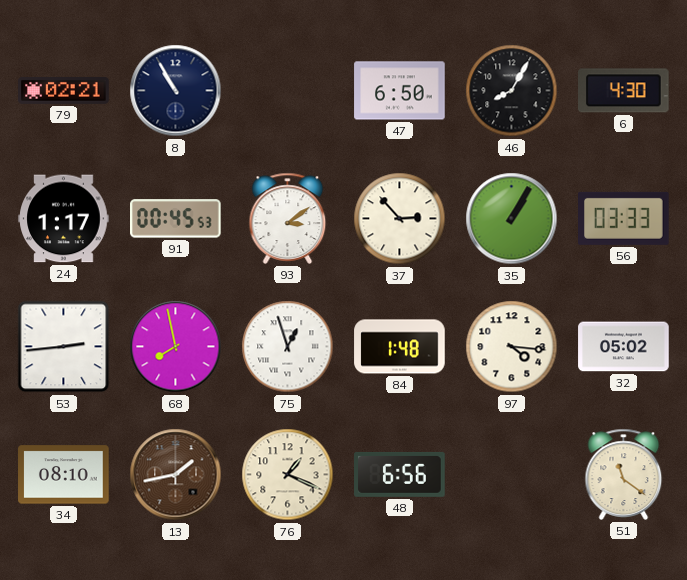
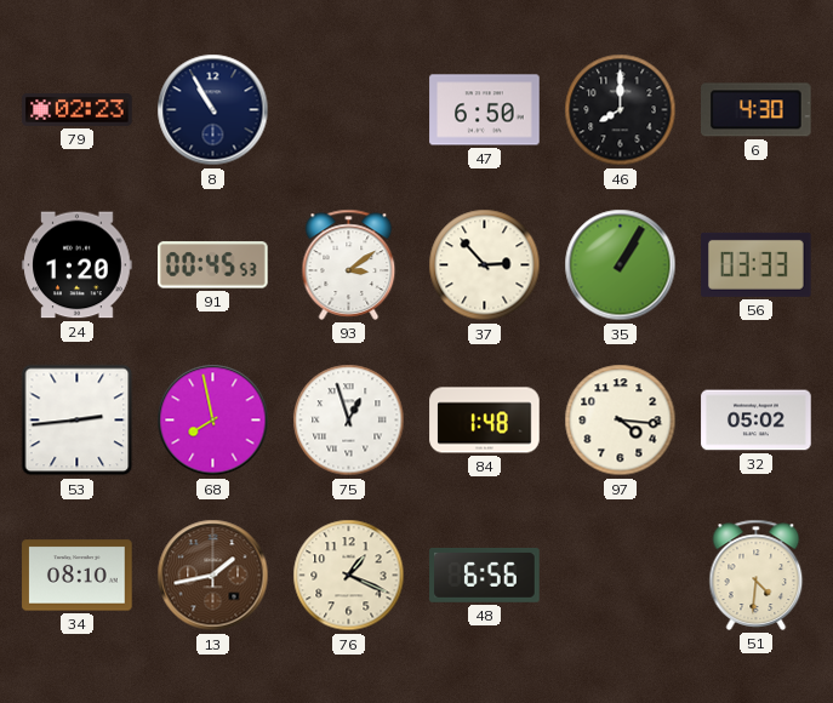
79: 02:21 -> 02:23 (78, 110)
46: 8:05 -> 8:00 (621, 110)
24: 1:17 -> 1:20 (78, 265)
51: 11:21 -> 4:31 (757, 575)
